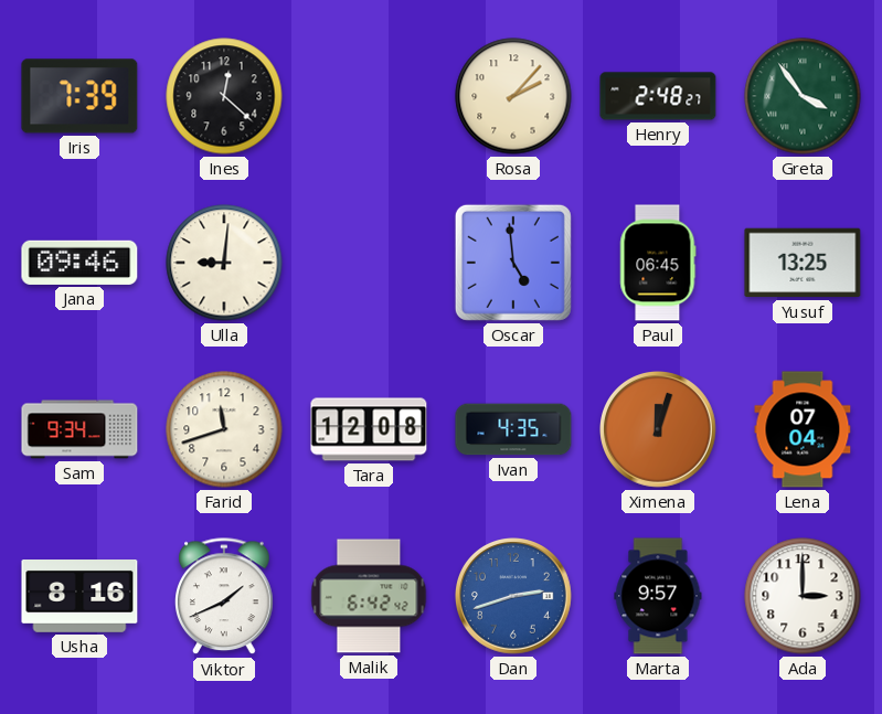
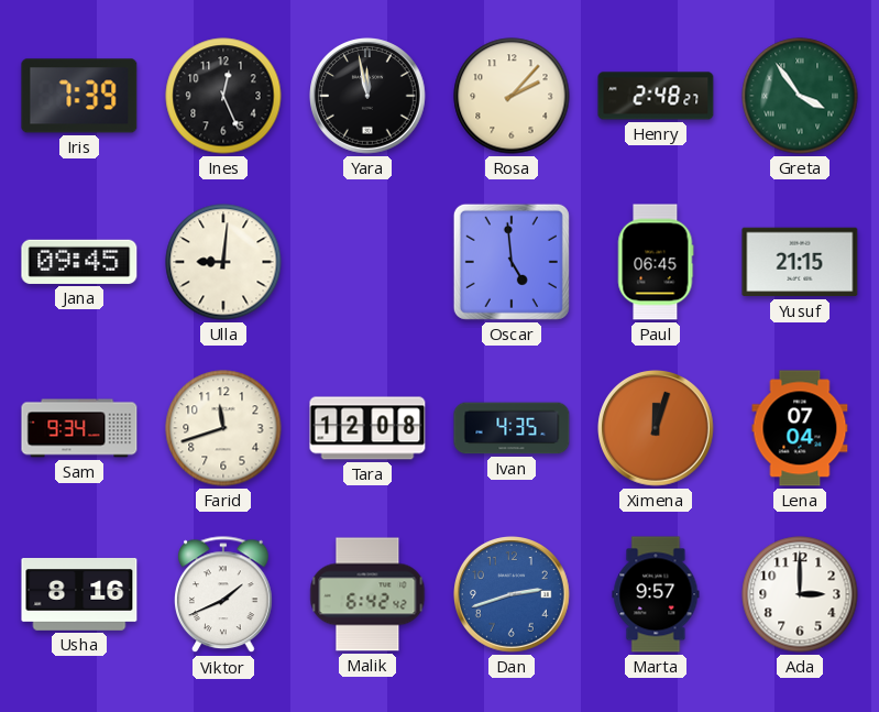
Ines: 12:22 -> 12:26 (223, 96)
Yara: none -> 11:58 (369, 97)
Jana: 09:46 -> 09:45 (79, 262)
Yusuf: 13:25 -> 21:15 (800, 262)
